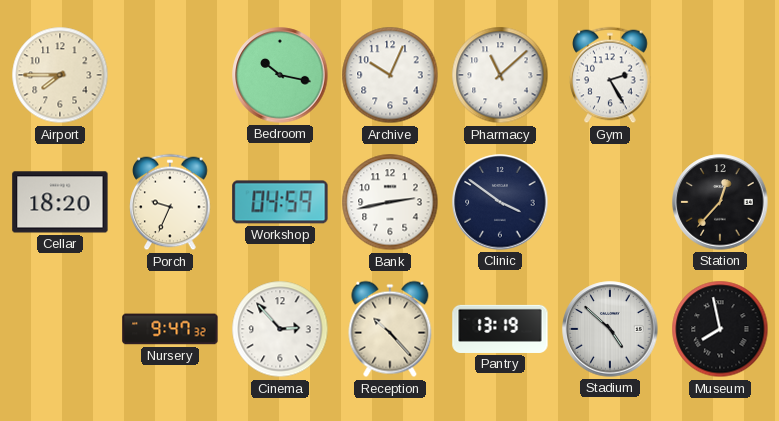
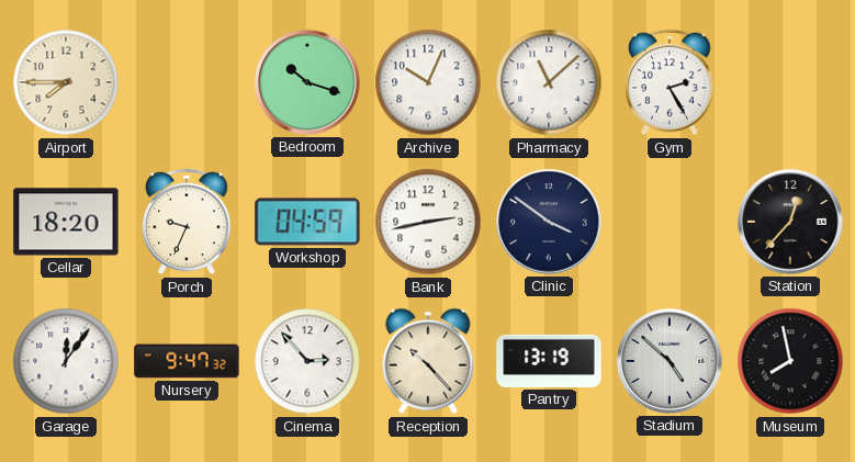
Bedroom: 10:17 -> 10:18 (307, 82)
Garage: none -> 12:06 (66, 361)
